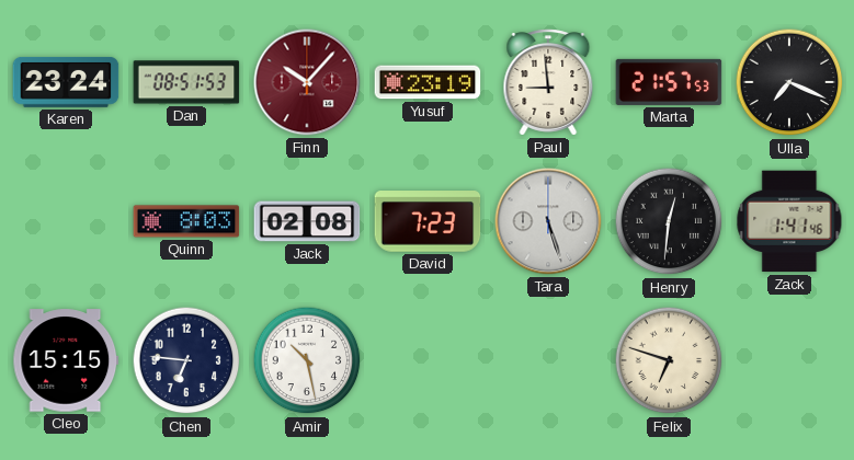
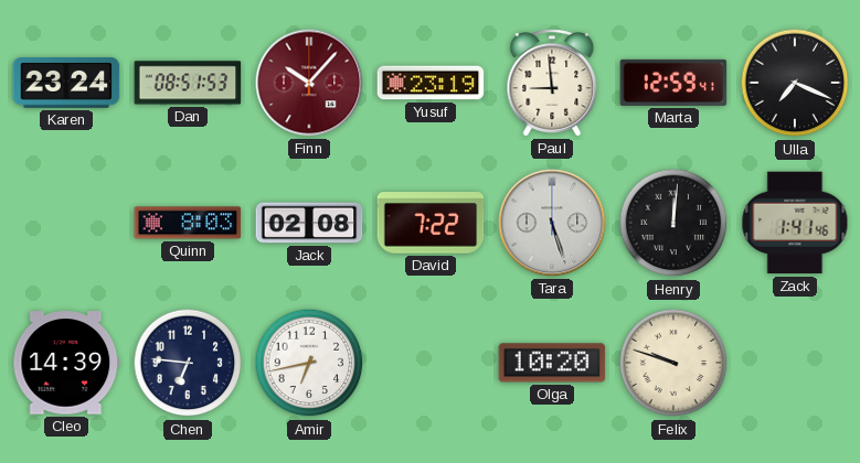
Marta: 21:57 -> 12:59 (673, 83)
David: 7:23 -> 7:22 (431, 223)
Henry: 12:31 -> 12:01 (673, 223)
Cleo: 15:15 -> 14:39 (66, 363)
Amir: 10:28 -> 6:43 (309, 363)
Olga: none -> 10:20 (552, 363)
Felix: 6:48 -> 9:48 (673, 363)
